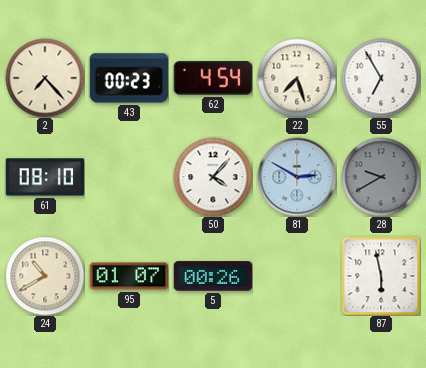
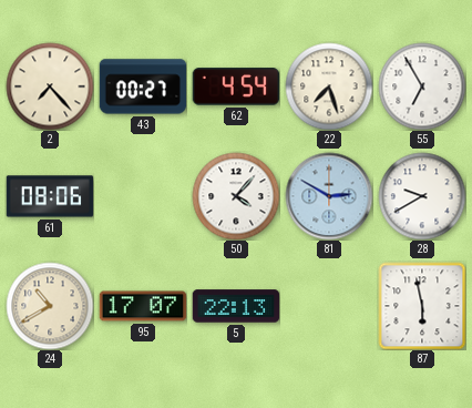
43: 00:23 -> 00:27 (143, 86)
61: 08:10 -> 08:06 (50, 196)
28 dial: grey -> white (422, 196)
95: 01:07 -> 17:07 (143, 306)
5: 00:26 -> 22:13 (236, 306)
